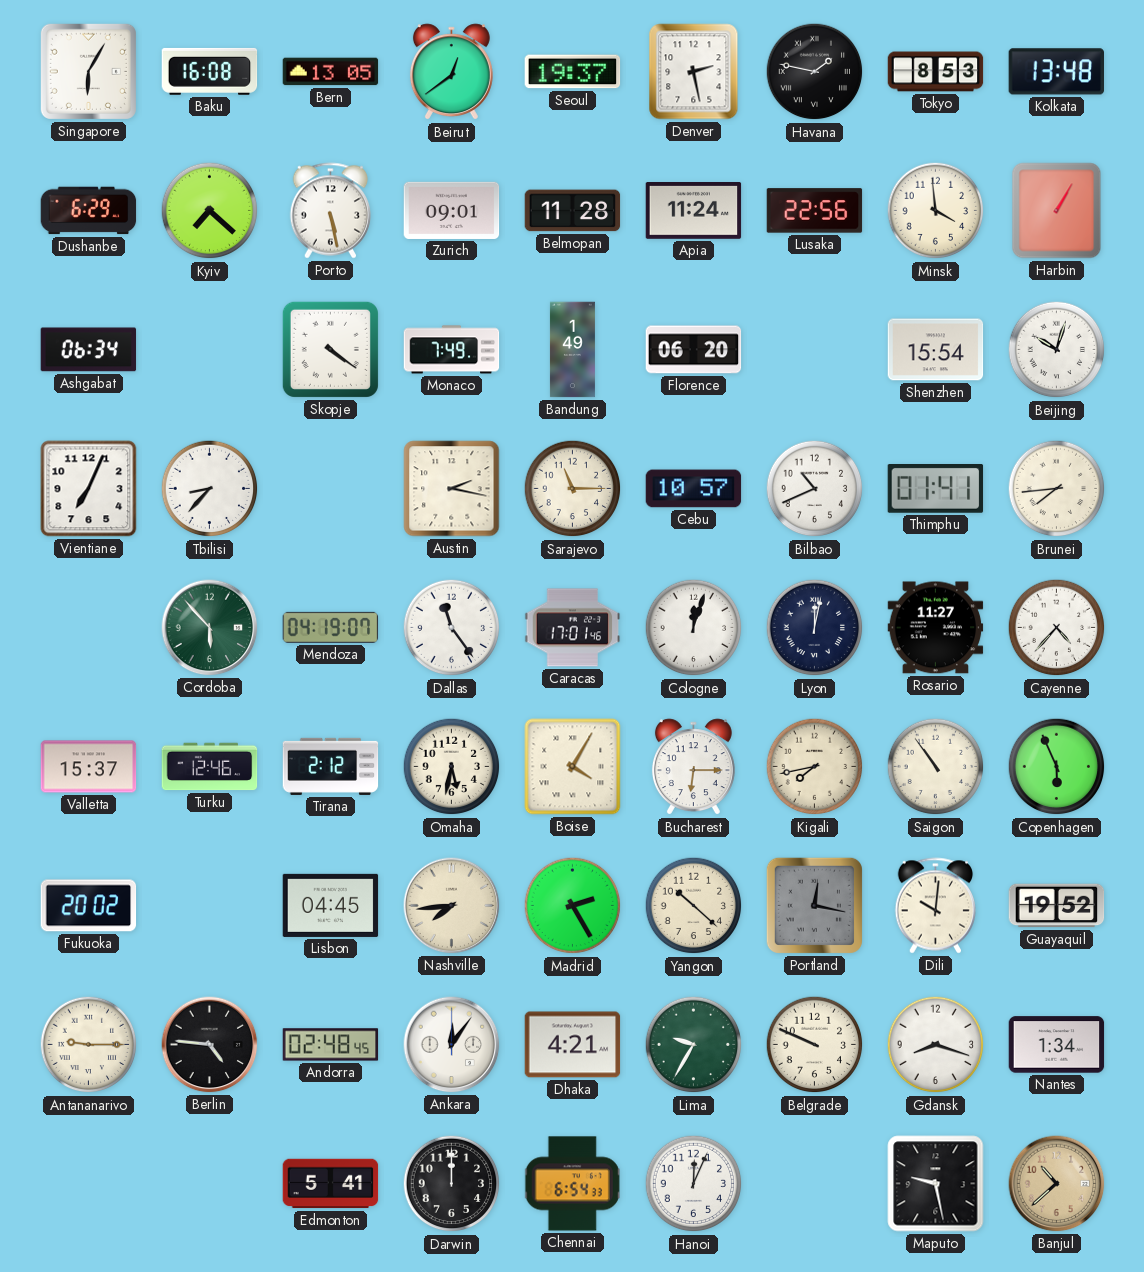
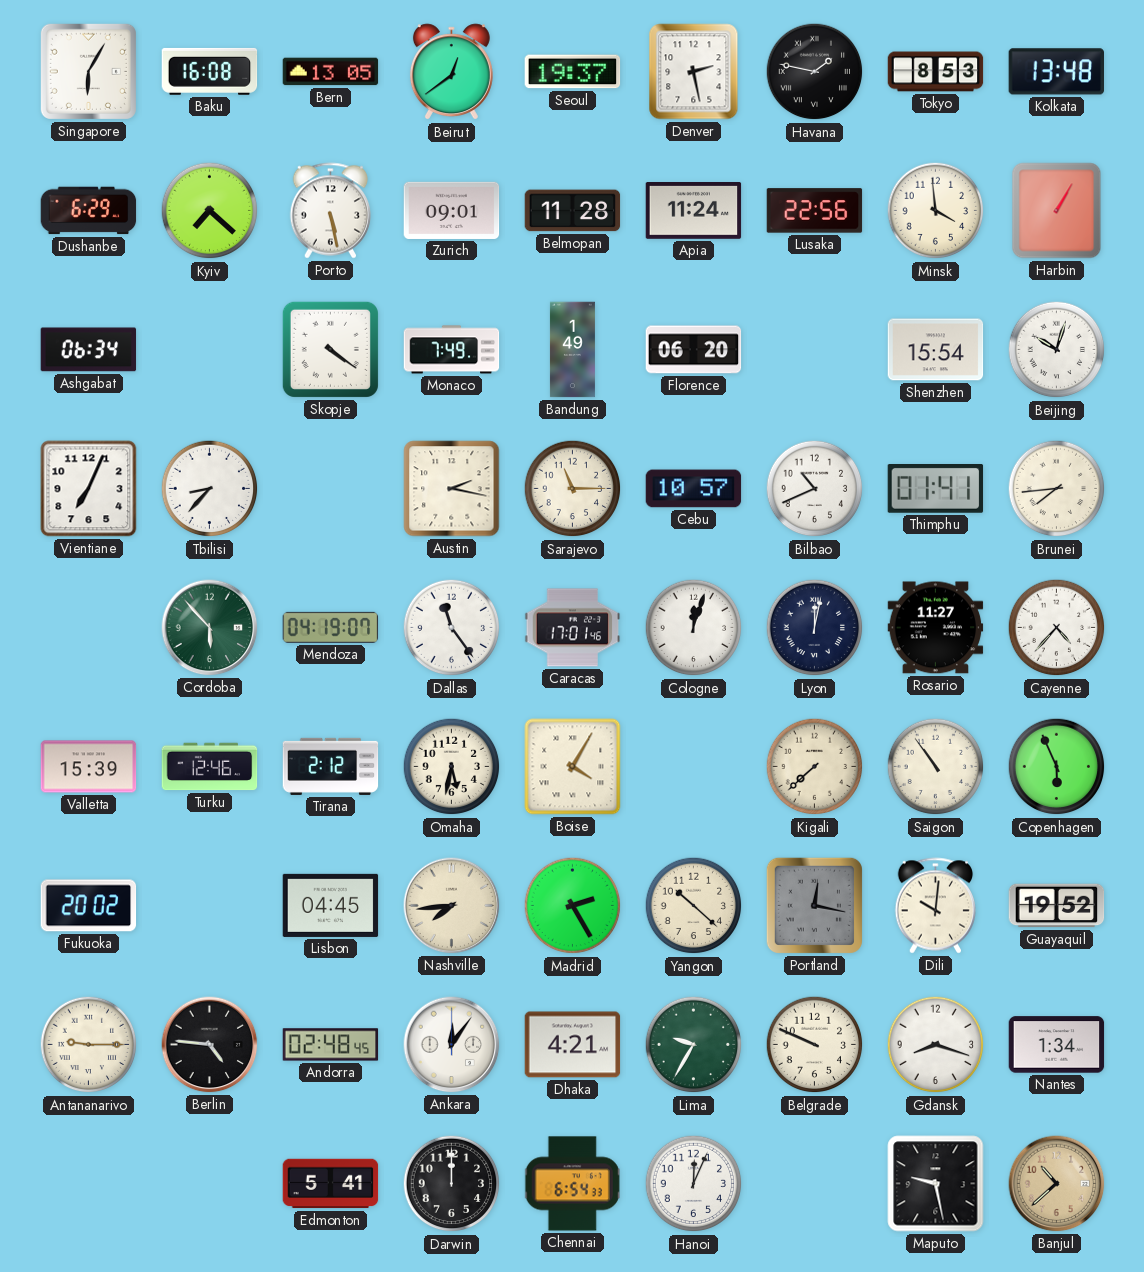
Valletta: 15:37 -> 15:39 (89, 767)
Bucharest: 6:15 -> none (693, 767)
Kigali: 7:43 -> 7:38 (815, 767)
